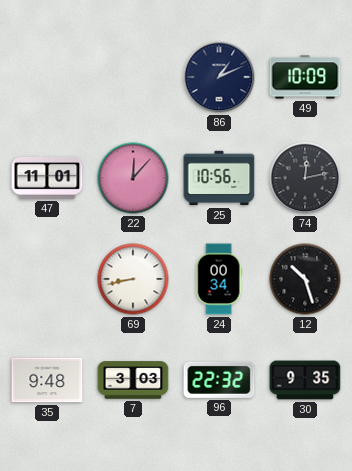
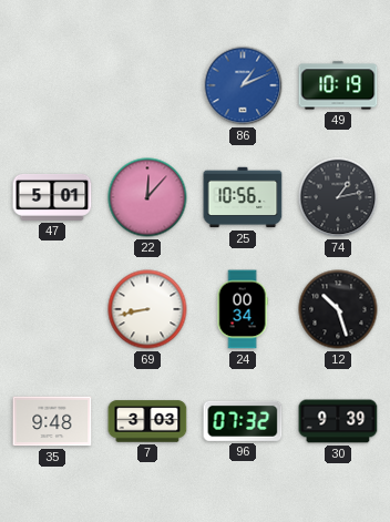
86 dial: navy -> blue (243, 85)
49: 10:09 -> 10:19 (338, 85)
47: 11:01 -> 5:01 (52, 197)
74: 12:13 -> 1:13 (338, 197)
96: 22:32 -> 07:32 (243, 421)
30: 9:35 -> 9:39 (338, 421)
